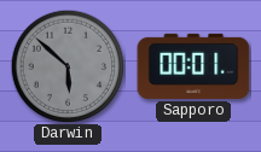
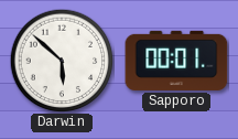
Darwin dial: grey -> white (62, 61)
